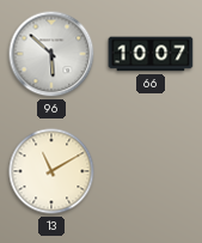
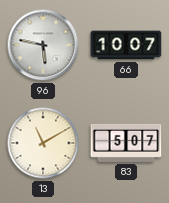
96: 5:52 -> 5:47 (43, 45)
83: none -> 5:07 (126, 143)
